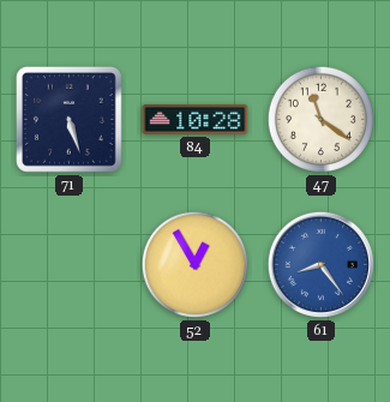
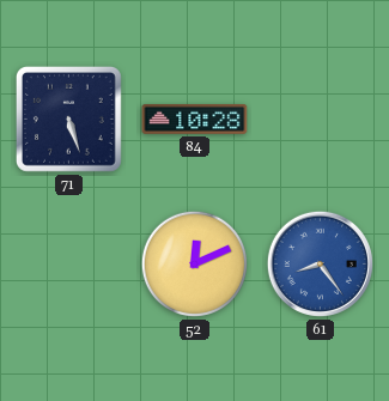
47: 11:21 -> none (320, 119)
52: 12:55 -> 12:11 (194, 263)
